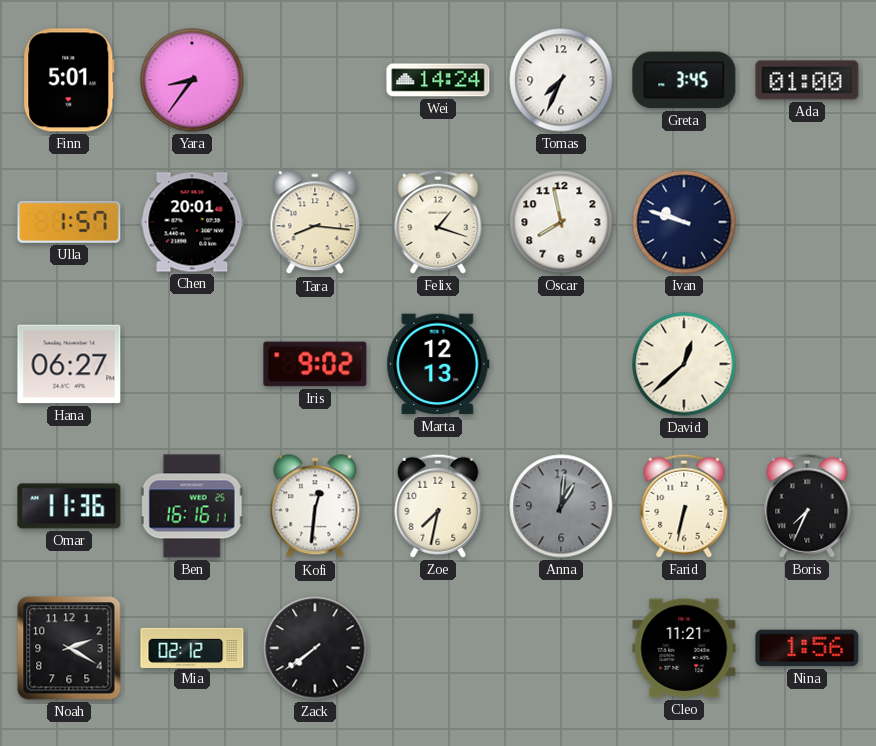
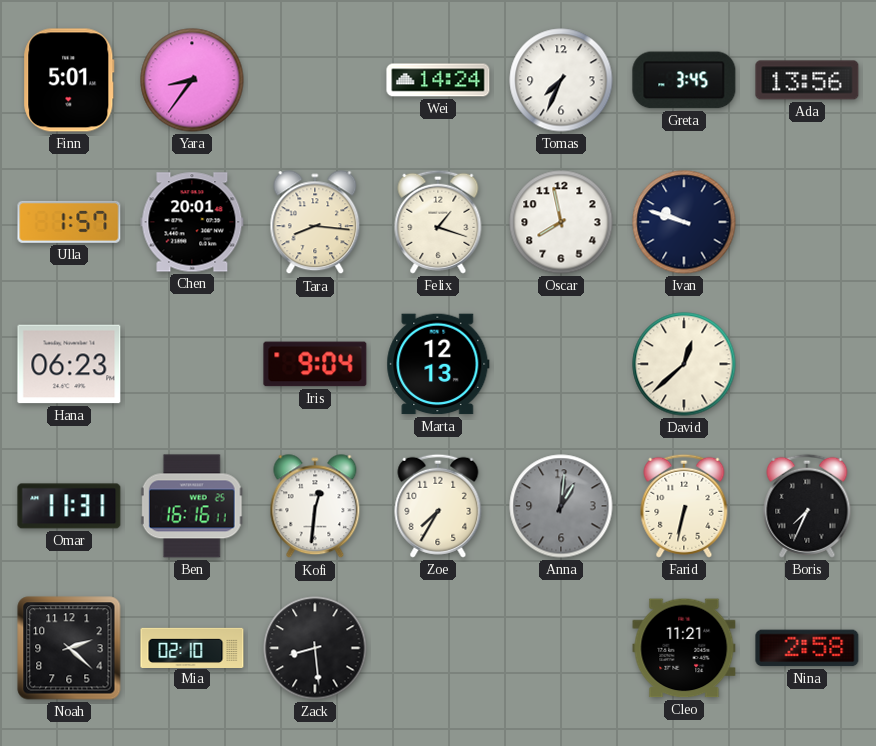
Ada: 01:00 -> 13:56 (807, 80)
Hana: 06:27 -> 06:23 (69, 364)
Iris: 9:02 -> 9:04 (315, 364)
Omar: 11:36 -> 11:31 (69, 506)
Zoe: 7:32 -> 7:35 (438, 506)
Noah: 2:20 -> 2:22 (69, 648)
Mia: 02:12 -> 02:10 (192, 647)
Zack: 7:39 -> 8:29 (315, 648)
Nina: 1:56 -> 2:58 (807, 648)
